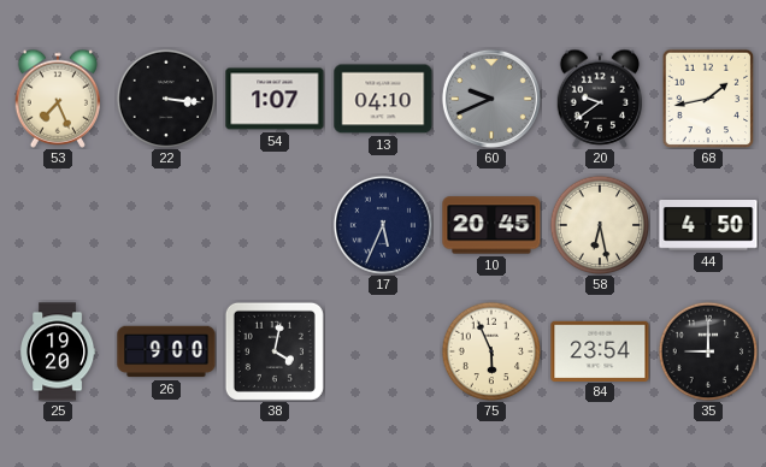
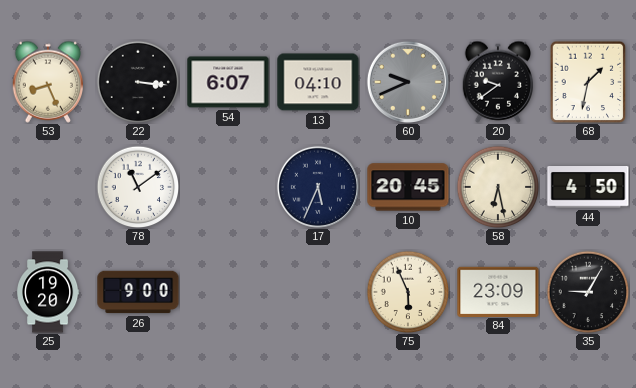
53: 7:26 -> 8:26 (47, 82)
54: 1:07 -> 6:07 (228, 82)
68: 1:43 -> 1:32 (588, 82)
78: none -> 11:09 (138, 187)
38: 4:02 -> none (275, 351)
84: 23:54 -> 23:09 (498, 291)
35: 9:00 -> 9:05 (588, 292)
